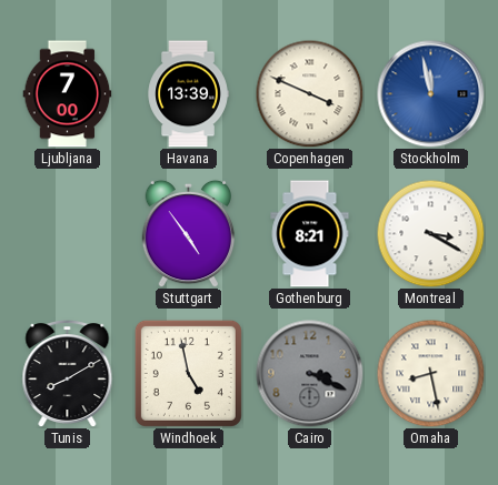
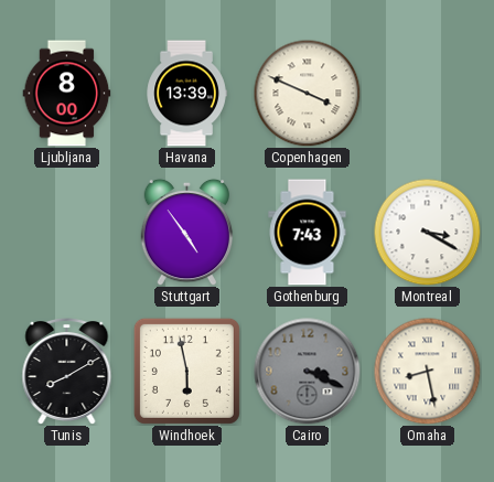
Ljubljana: 7:00 -> 8:00 (67, 94)
Stockholm: 11:58 -> none (431, 94)
Gothenburg: 8:21 -> 7:43 (308, 233)
Windhoek: 4:58 -> 5:58 (186, 371)
